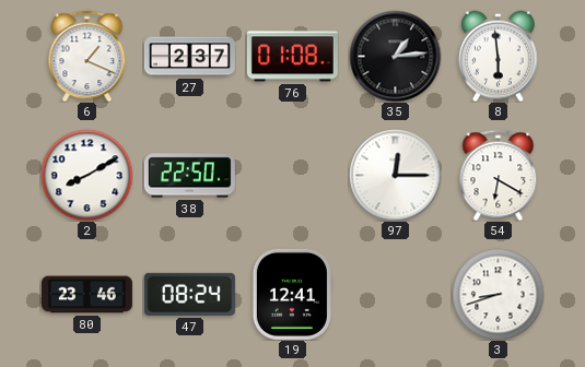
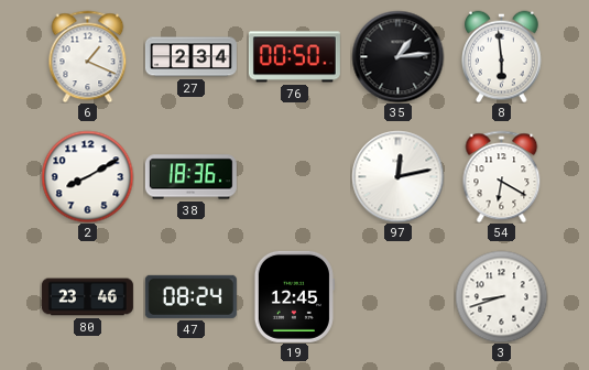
27: 2:37 -> 2:34 (190, 57)
76: 01:08 -> 00:50 (294, 57)
38: 22:50 -> 18:36 (190, 177)
97: 12:15 -> 12:13 (397, 176)
19: 12:41 -> 12:45 (294, 296)
